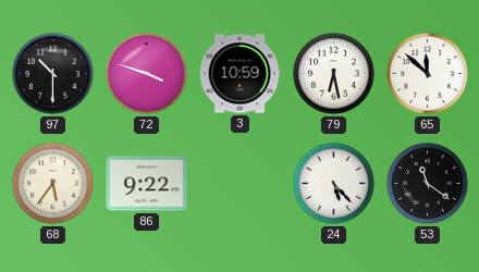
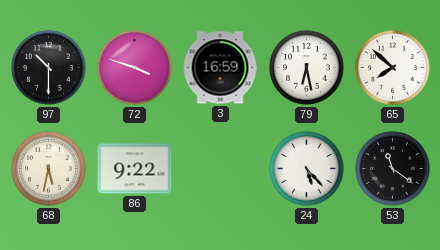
3: 10:59 -> 16:59 (220, 68)
65: 11:52 -> 7:52 (393, 68)
68: 5:36 -> 5:32 (49, 169)
